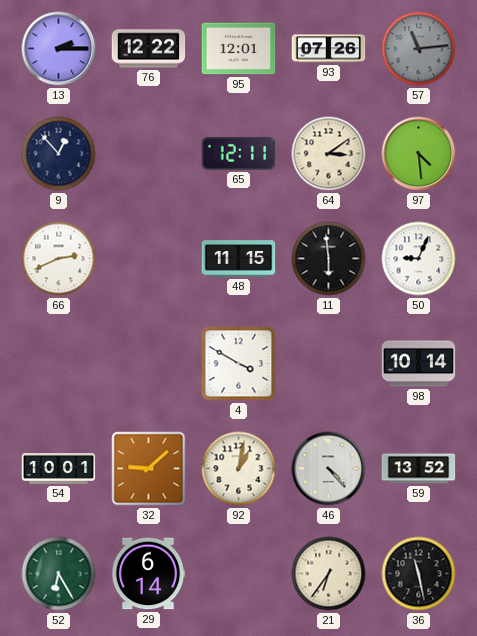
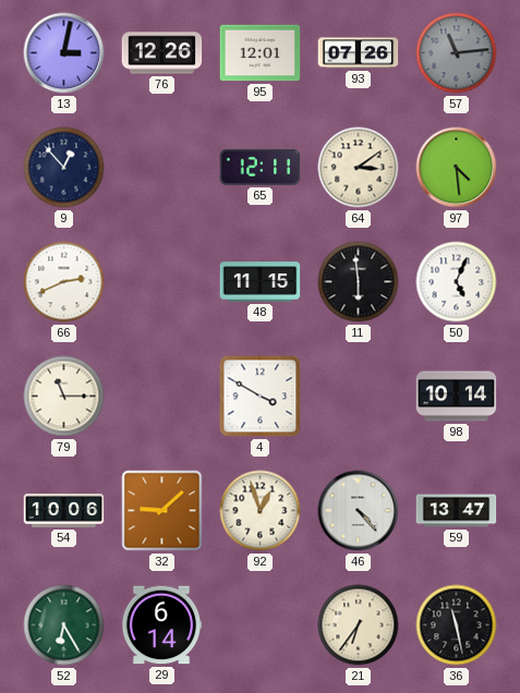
13: 2:15 -> 3:02 (64, 53)
76: 12:22 -> 12:26 (162, 53)
50: 9:04 -> 5:04 (457, 282)
79: none -> 11:15 (64, 397)
54: 10:01 -> 10:06 (64, 511)
92: 1:02 -> 12:57 (261, 511)
59: 13:52 -> 13:47 (457, 511)
